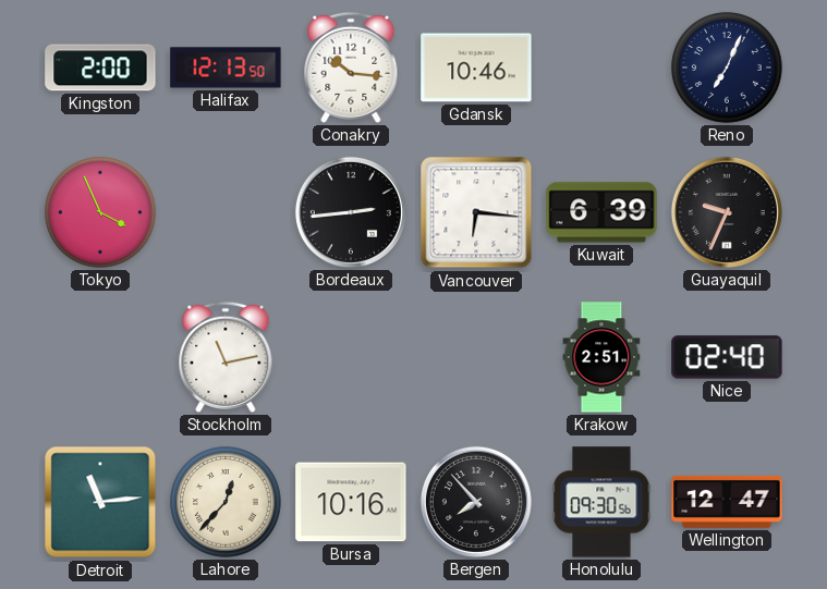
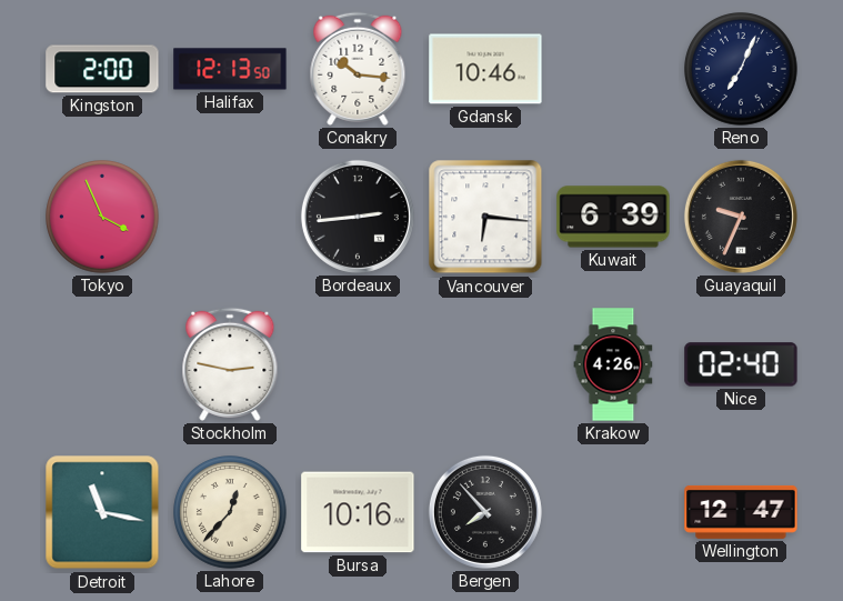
Stockholm: 11:13 -> 2:47 (230, 364)
Krakow: 2:51 -> 4:26 (613, 364)
Detroit: 11:14 -> 11:17 (102, 512)
Honolulu: 09:30 -> none (601, 502)
